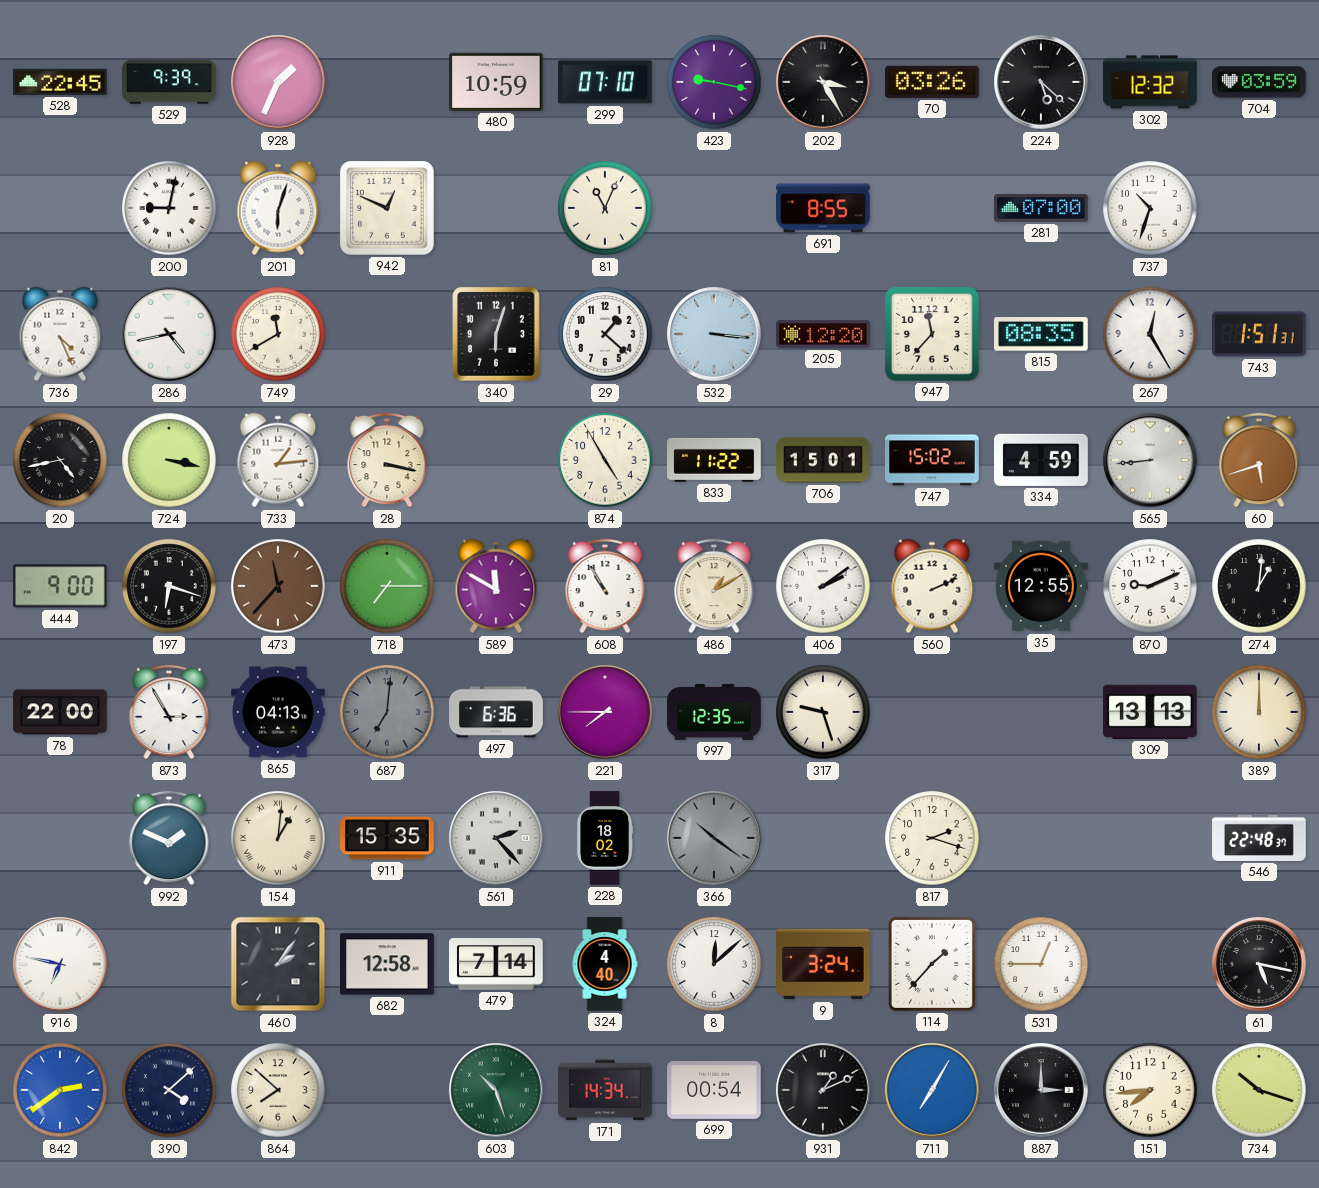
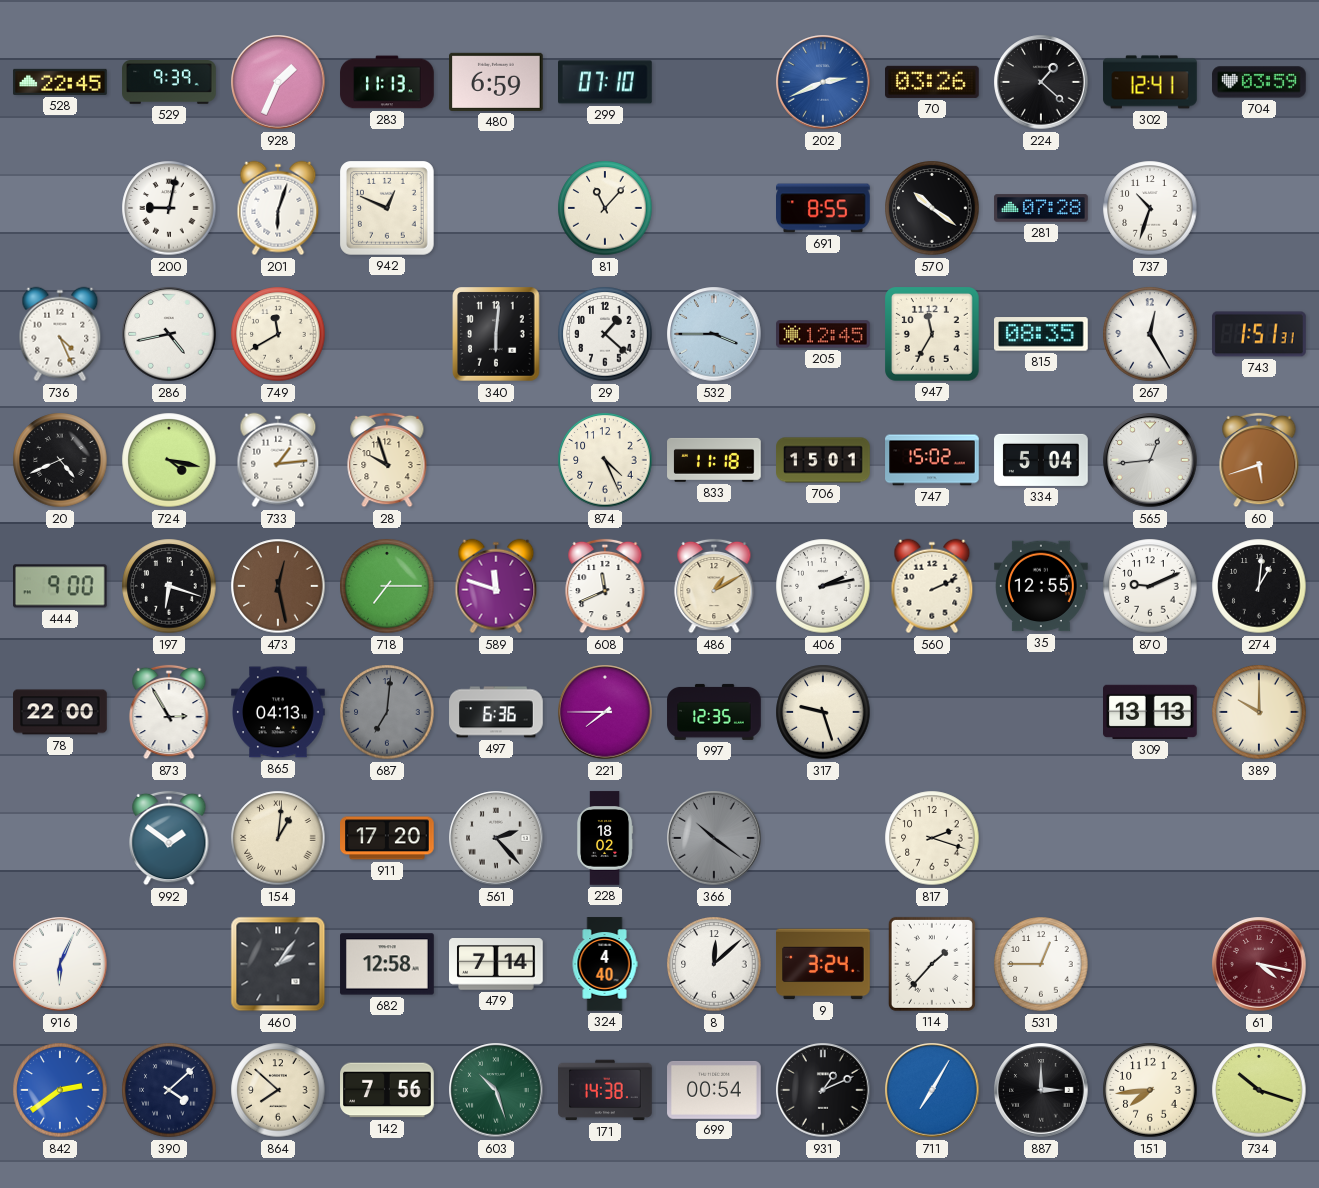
283: none -> 11:13 (387, 82)
480: 10:59 -> 6:59 (497, 82)
423: 9:17 -> none (714, 82)
202: 3:25 -> 2:41 (823, 82)
202 dial: black -> blue (823, 82)
224: 5:22 -> 1:22 (1041, 82)
302: 12:32 -> 12:41 (1150, 82)
81: 11:04 -> 11:07 (605, 208)
570: none -> 10:21 (932, 208)
281: 07:00 -> 07:28 (1041, 208)
340: 6:03 -> 6:01 (496, 334)
532: 3:16 -> 3:45 (714, 334)
205: 12:20 -> 12:45 (823, 334)
947: 11:37 -> 11:35 (933, 335)
20: 4:43 -> 4:41 (60, 460)
724: 3:17 -> 4:17 (169, 460)
28: 3:17 -> 9:57 (387, 460)
874: 4:55 -> 4:26 (605, 460)
833: 11:22 -> 11:18 (714, 460)
334: 4:59 -> 5:04 (1041, 460)
565: 8:44 -> 12:44 (1150, 460)
473: 11:37 -> 12:28 (278, 586)
589: 11:50 -> 11:48 (496, 586)
608: 10:55 -> 11:41 (605, 586)
406: 2:09 -> 2:13 (823, 586)
389: 12:00 -> 10:00 (1259, 712)
992: 1:49 -> 1:51 (169, 838)
911: 15:35 -> 17:20 (387, 838)
546: 22:48 -> none (1259, 838)
916: 6:47 -> 6:04 (60, 964)
61: 5:17 -> 4:17 (1259, 964)
61 dial: black -> burgundy (1259, 964)
142: none -> 7:56 (387, 1090)
171: 14:34 -> 14:38 (605, 1090)
